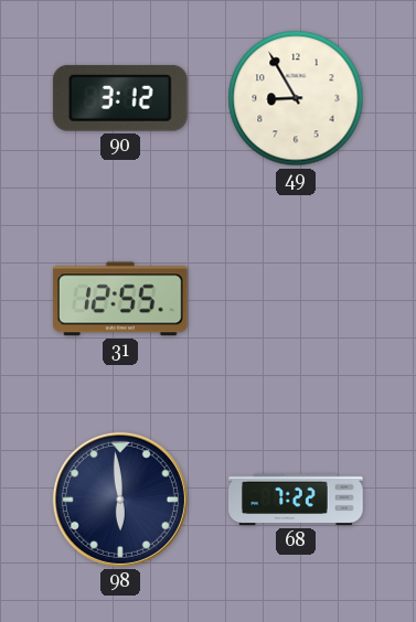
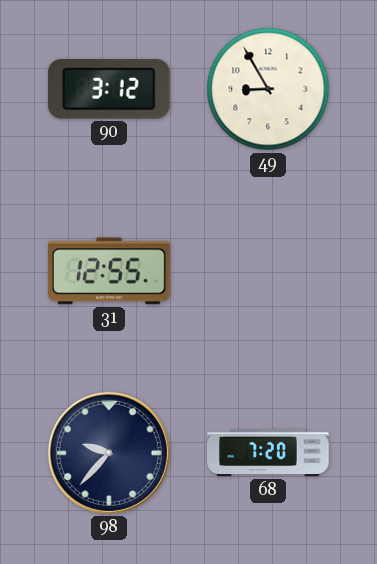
98: 5:59 -> 9:37 (109, 453)
68: 7:22 -> 7:20 (268, 453)
